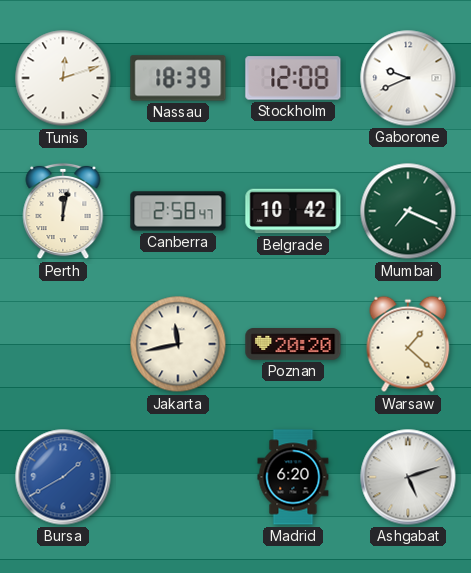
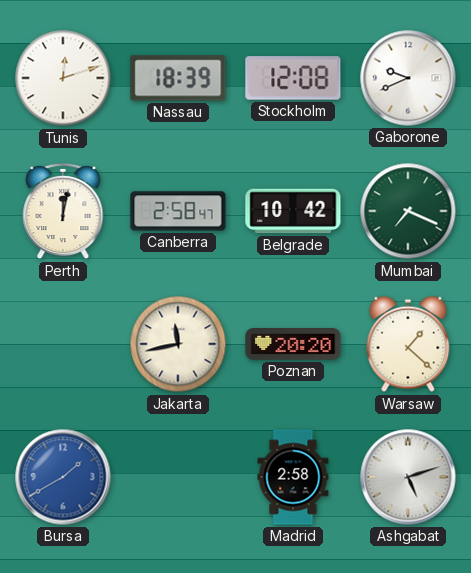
Madrid: 6:20 -> 2:58 (293, 477)
